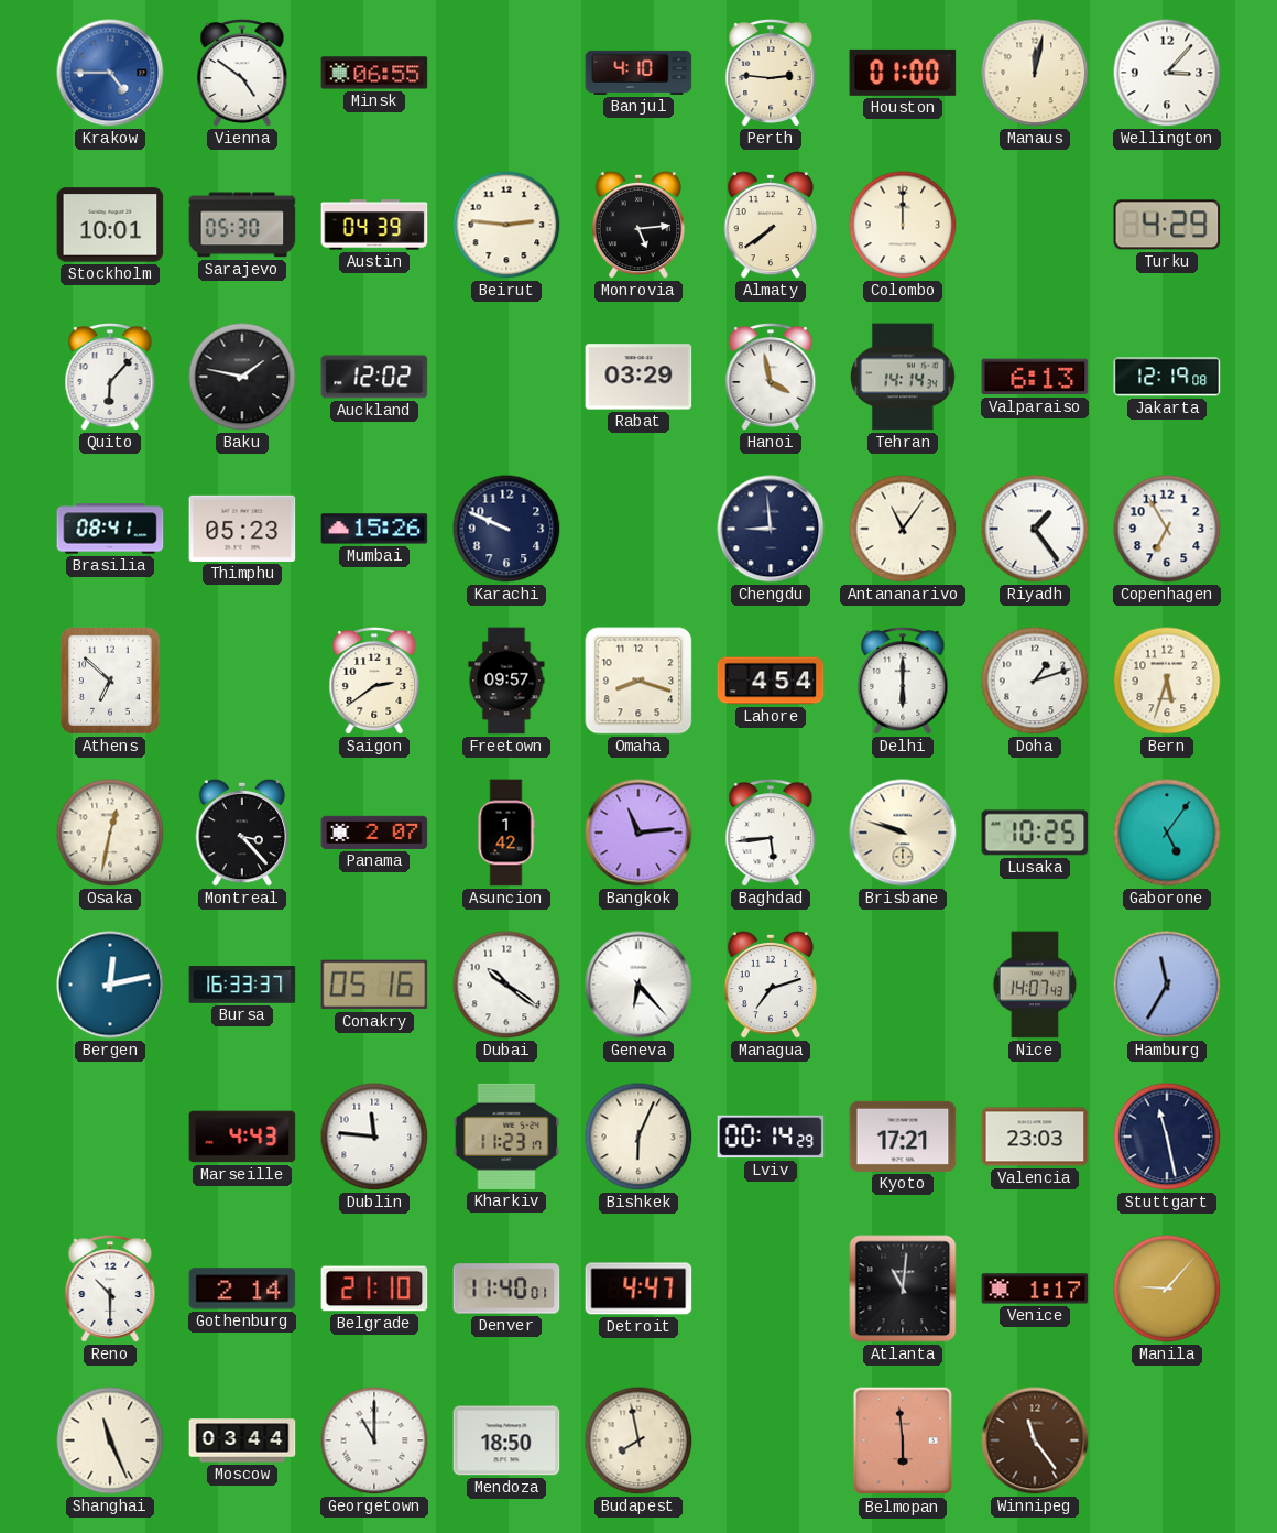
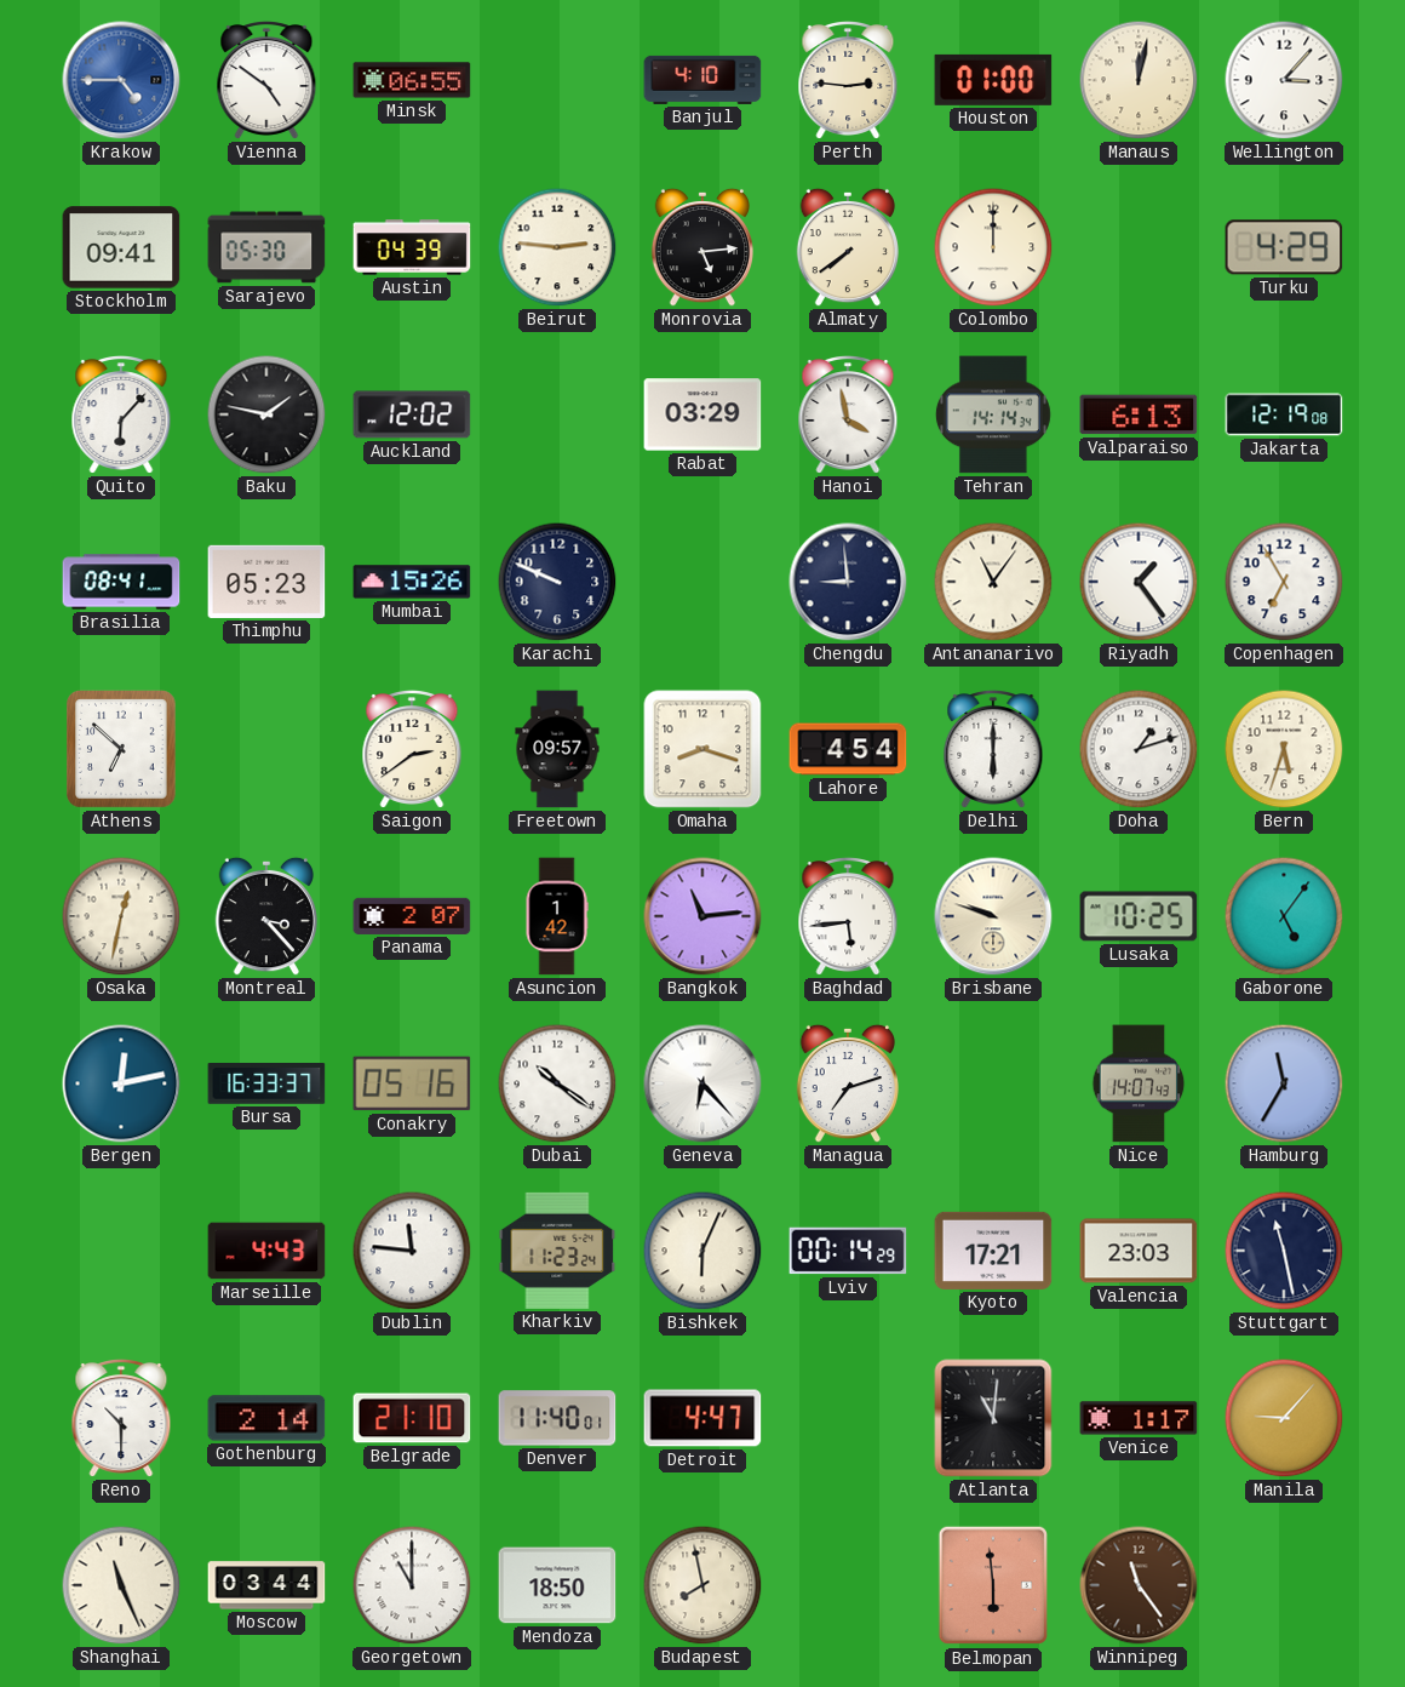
Stockholm: 10:01 -> 09:41 (121, 247)
Kharkiv: 11:23:17 -> 11:23:24 (557, 1251)
